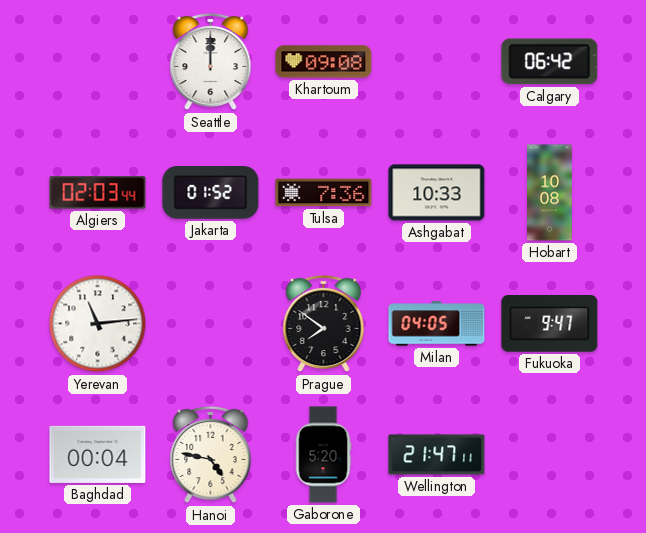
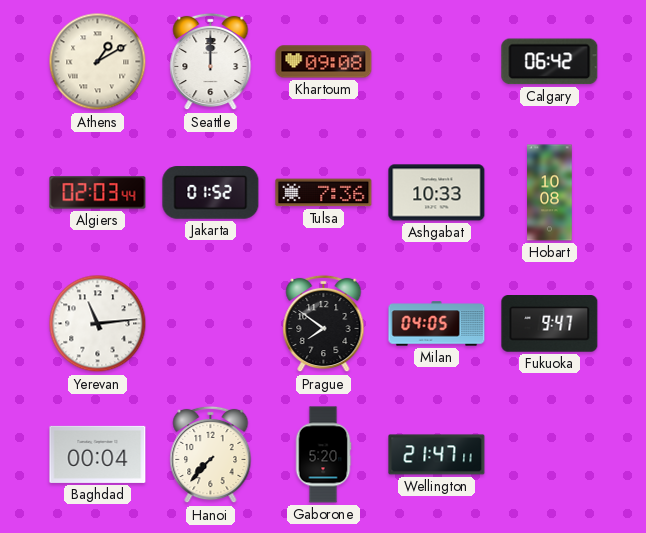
Athens: none -> 1:10 (98, 62)
Hanoi: 4:47 -> 7:37 (211, 455)
